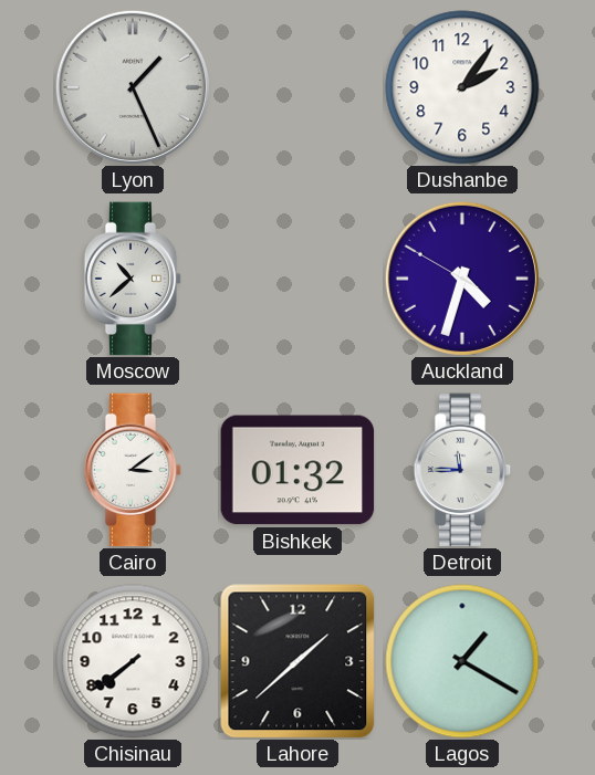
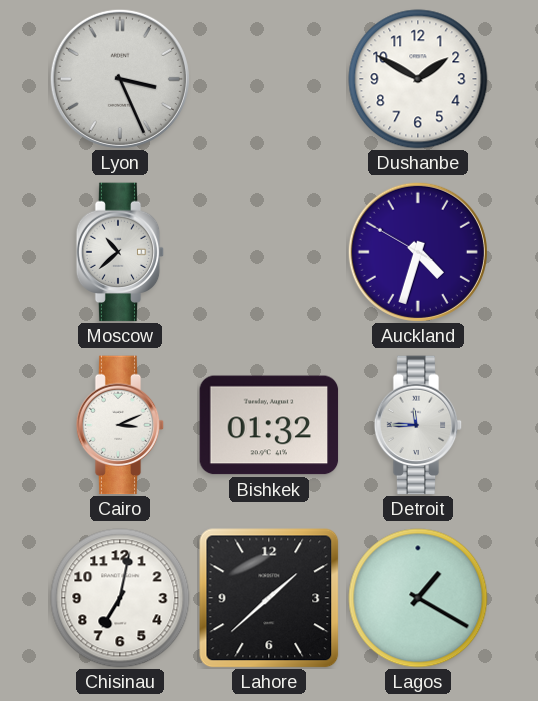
Lyon: 1:26 -> 3:26 (120, 79)
Dushanbe: 2:06 -> 1:50 (418, 79)
Cairo: 3:09 -> 3:11 (120, 425)
Chisinau: 7:39 -> 7:02 (120, 598)
